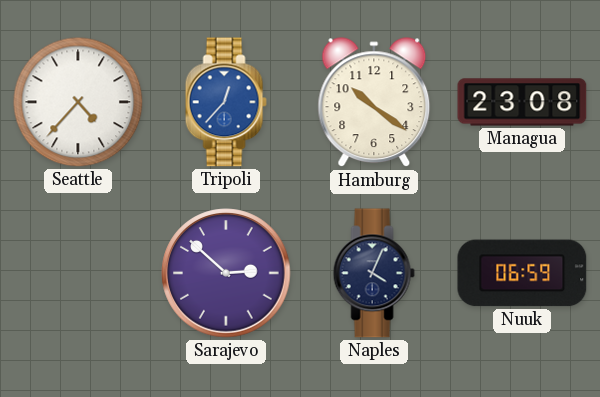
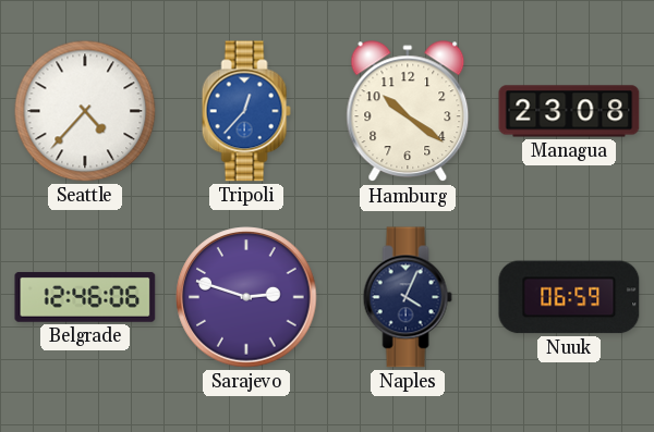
Belgrade: none -> 12:46 (85, 297)
Sarajevo: 2:52 -> 2:48 (246, 297)
